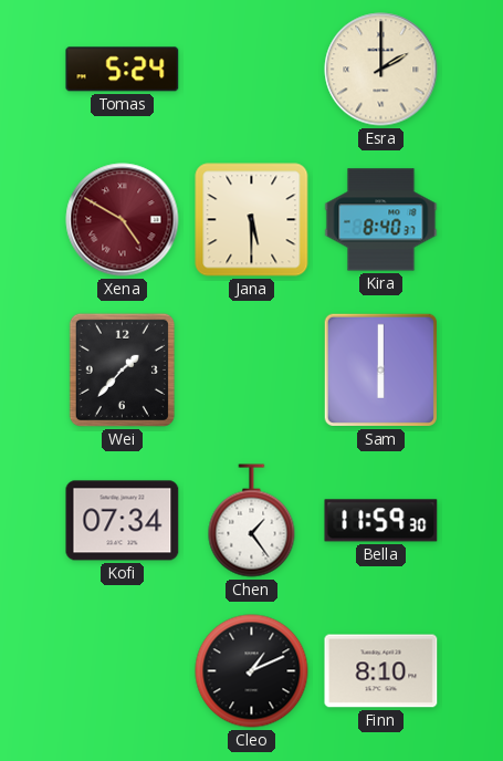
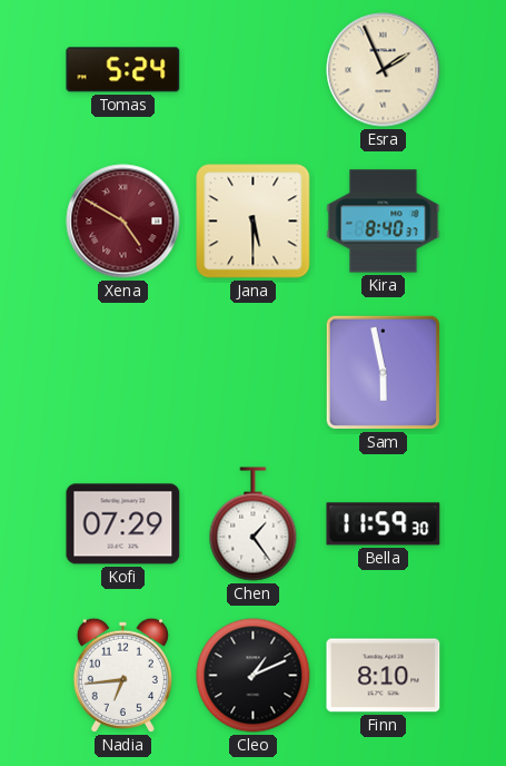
Esra: 2:00 -> 1:56 (384, 70)
Wei: 1:37 -> none (122, 369)
Sam: 6:00 -> 5:58 (383, 372)
Kofi: 07:34 -> 07:29 (123, 524)
Nadia: none -> 6:44 (122, 675)
